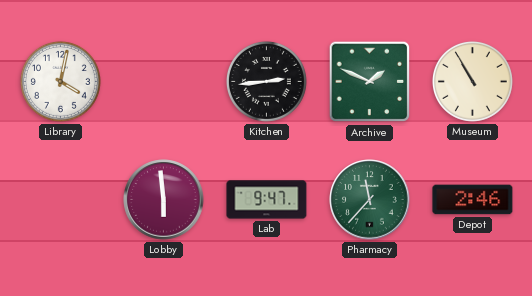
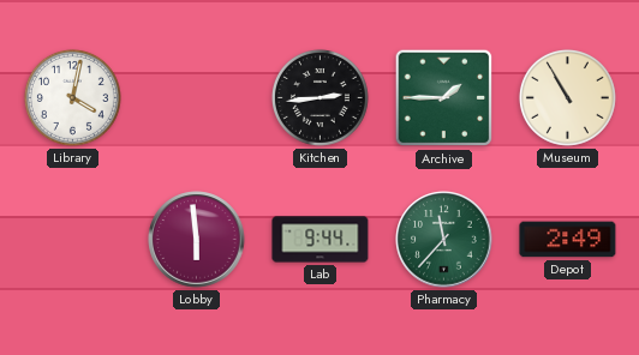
Archive: 1:49 -> 1:45 (444, 98)
Lab: 9:47 -> 9:44 (321, 240)
Depot: 2:46 -> 2:49 (568, 240)
